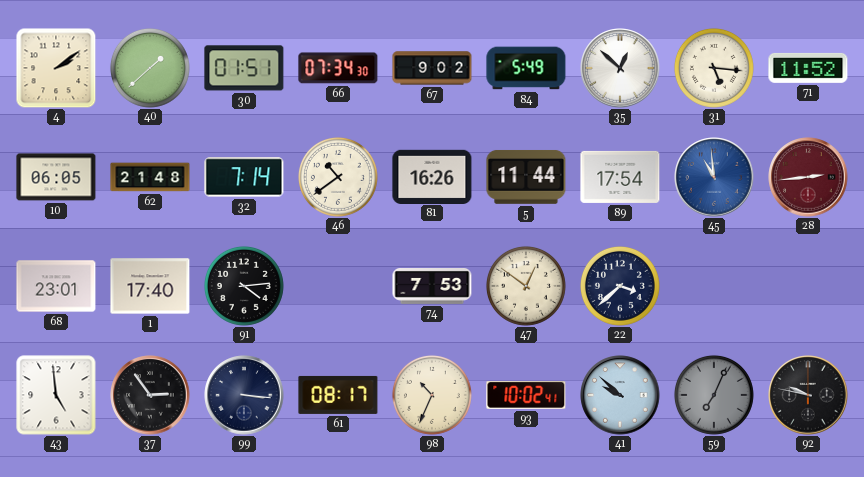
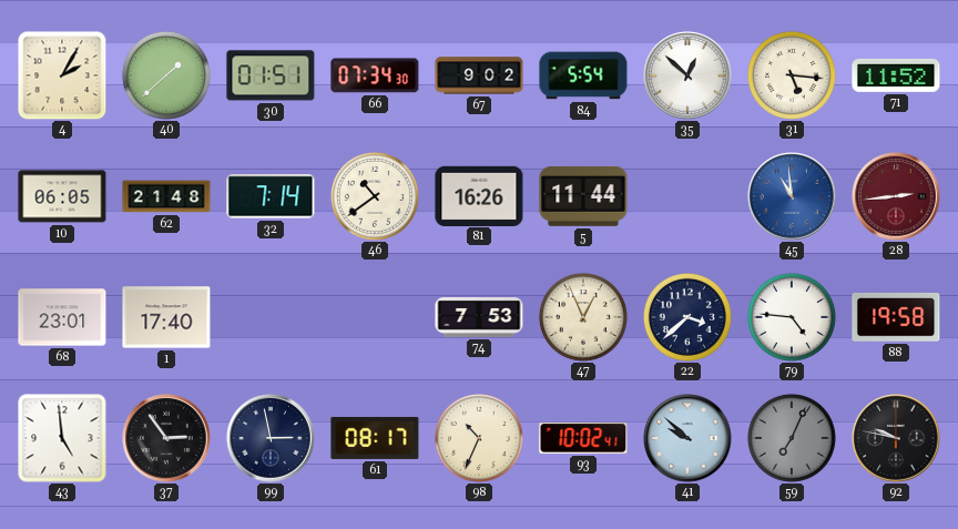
4: 2:09 -> 2:05 (62, 75)
84: 5:49 -> 5:54 (583, 75)
89: 17:54 -> none (620, 177)
91: 4:14 -> none (244, 286)
47: 12:51 -> 12:56 (583, 317)
79: none -> 4:46 (792, 317)
88: none -> 19:58 (896, 317)
99: 3:16 -> 2:58 (271, 438)
